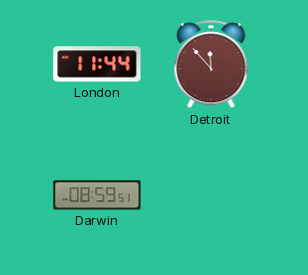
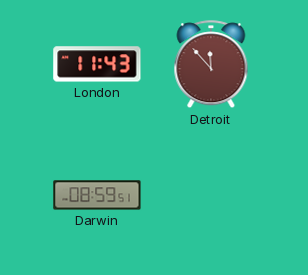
London: 11:44 -> 11:43 (97, 64)
